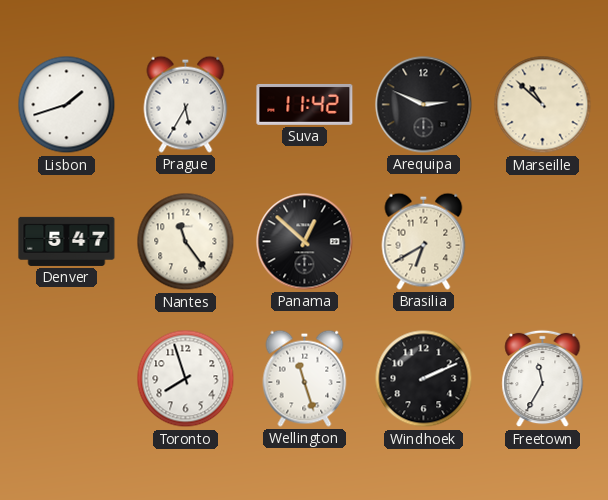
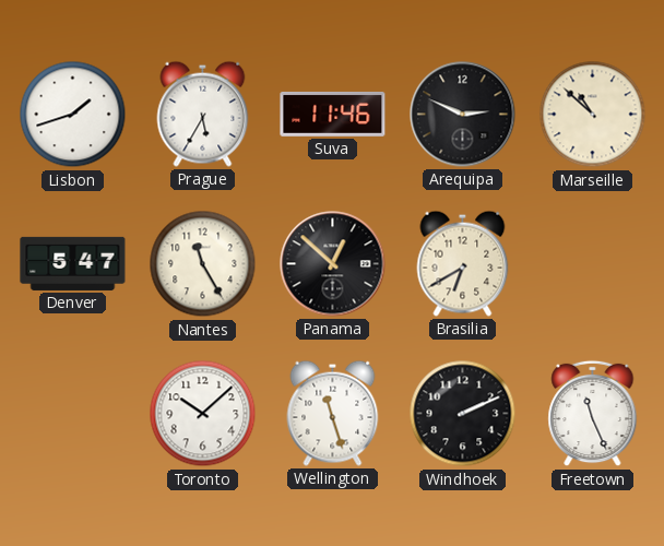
Suva: 11:42 -> 11:46 (333, 114)
Nantes: 11:24 -> 11:25 (203, 264)
Toronto: 7:57 -> 10:08 (203, 414)
Freetown: 11:35 -> 11:26 (593, 414)
